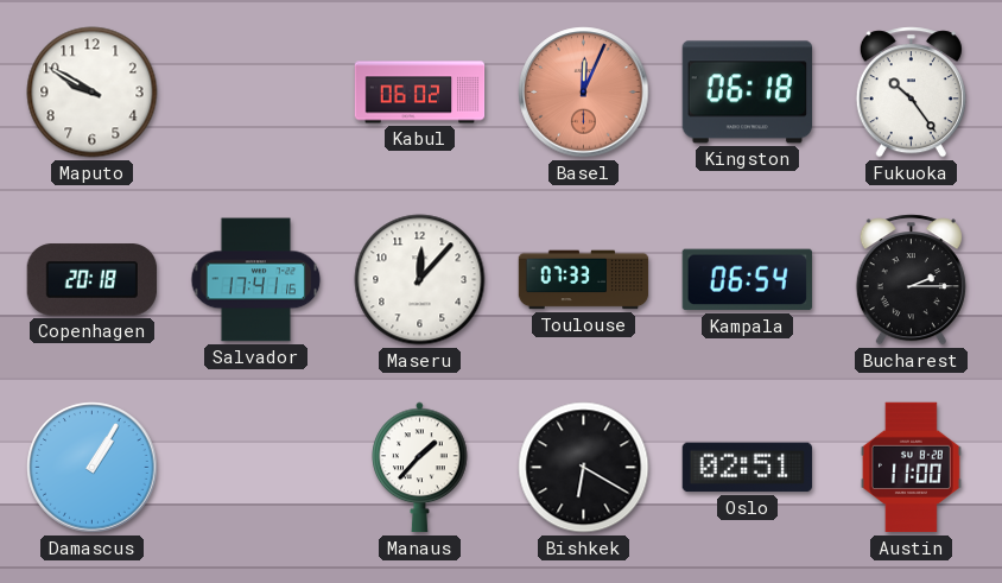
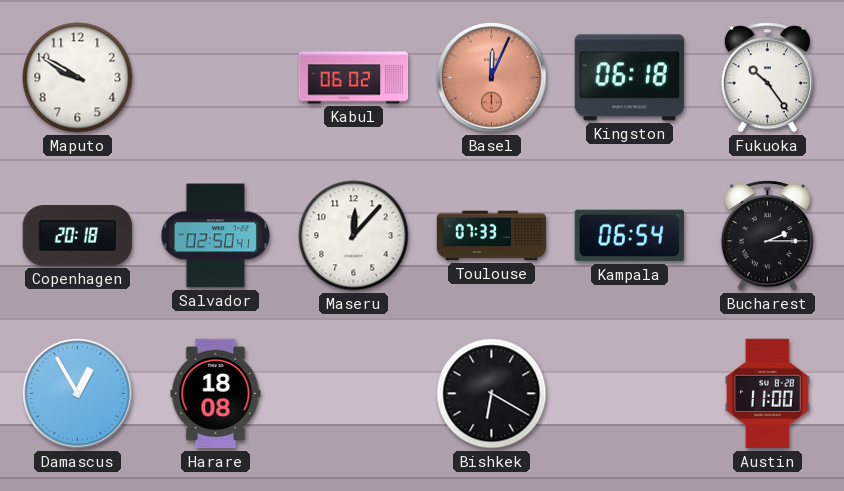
Salvador: 17:41 -> 02:50 (216, 236)
Damascus: 1:05 -> 12:55 (78, 394)
Harare: none -> 18:08 (216, 394)
Manaus: 1:37 -> none (420, 468)
Oslo: 02:51 -> none (747, 468)
